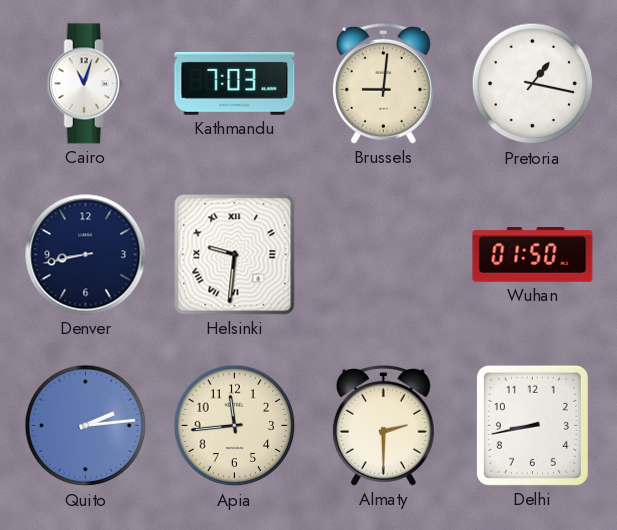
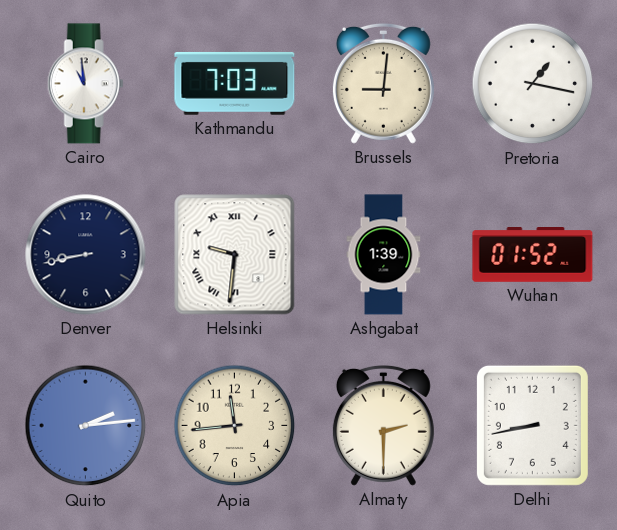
Cairo: 11:03 -> 10:59 (85, 84)
Ashgabat: none -> 1:39 (384, 255)
Wuhan: 01:50 -> 01:52 (533, 255)
